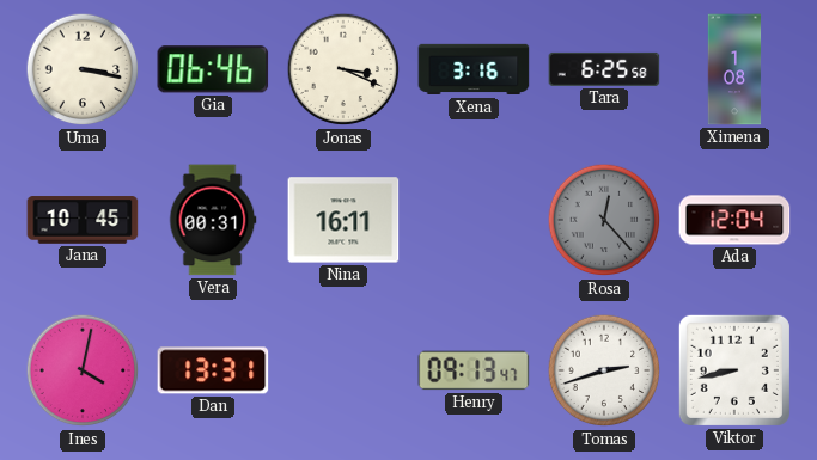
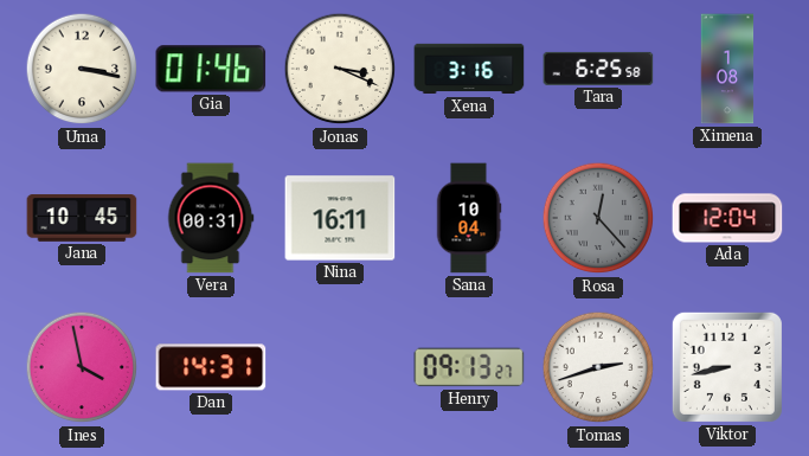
Gia: 06:46 -> 01:46 (211, 69)
Sana: none -> 10:04 (469, 218)
Ines: 4:02 -> 3:58 (82, 367)
Dan: 13:31 -> 14:31 (211, 367)
Henry: 09:13:47 -> 09:13:27 (469, 367)
